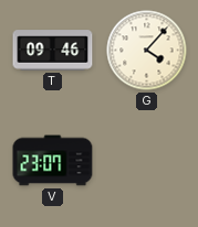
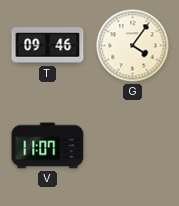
G: 4:07 -> 4:06 (133, 46)
V: 23:07 -> 11:07 (48, 146)
